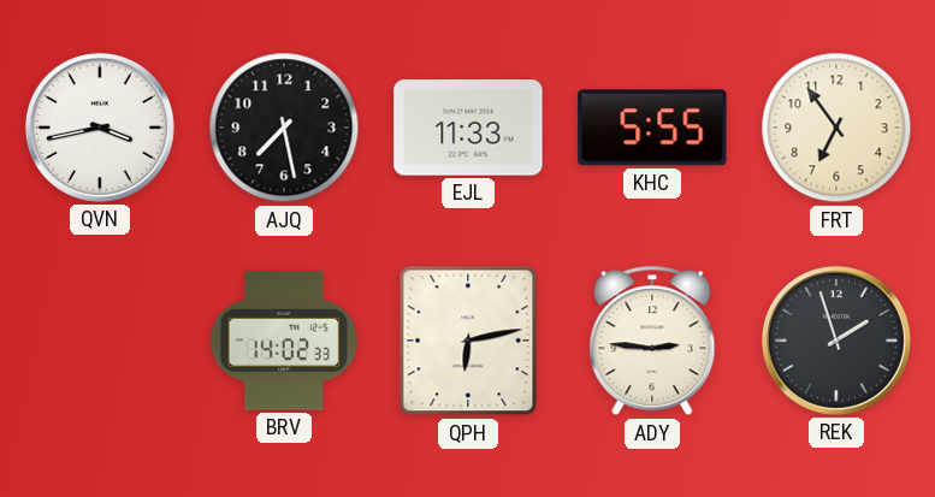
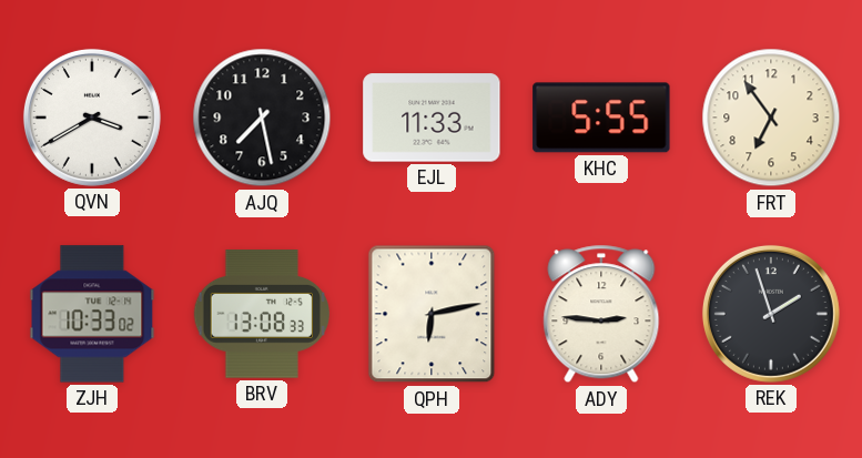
QVN: 3:43 -> 3:40 (92, 118)
ZJH: none -> 10:33 (92, 314)
BRV: 14:02 -> 13:08 (261, 314)
